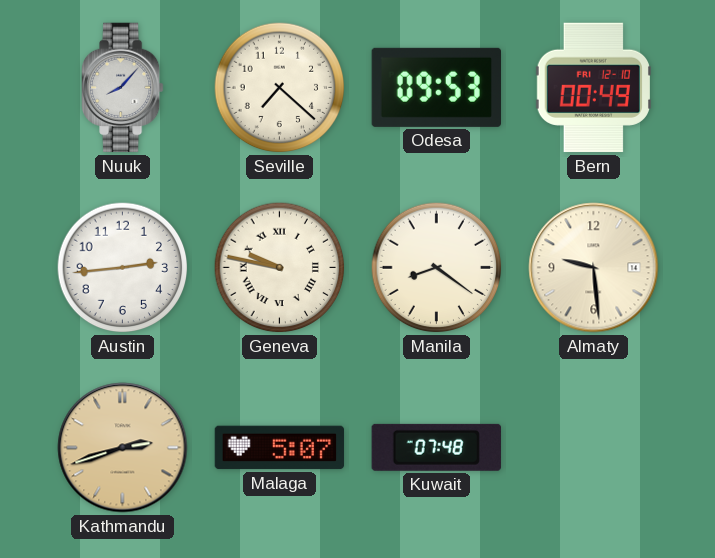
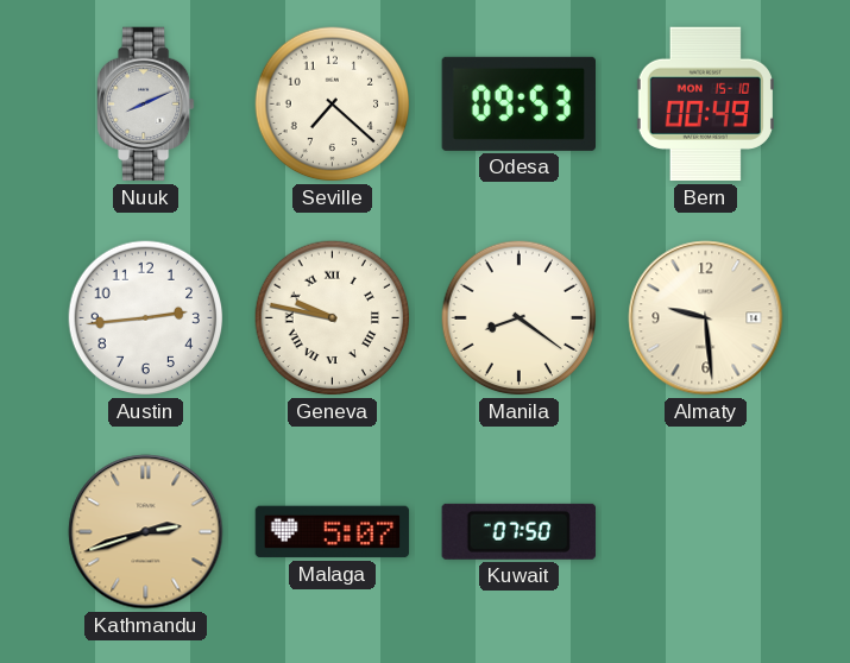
Nuuk: 8:07 -> 8:11 (146, 105)
Bern date: FRI 12-10 -> MON 15-10 (705, 105)
Kuwait: 07:48 -> 07:50 (518, 531)
